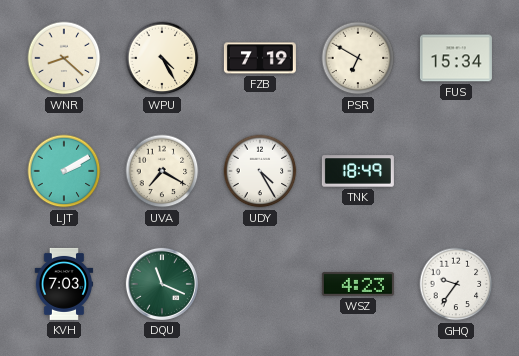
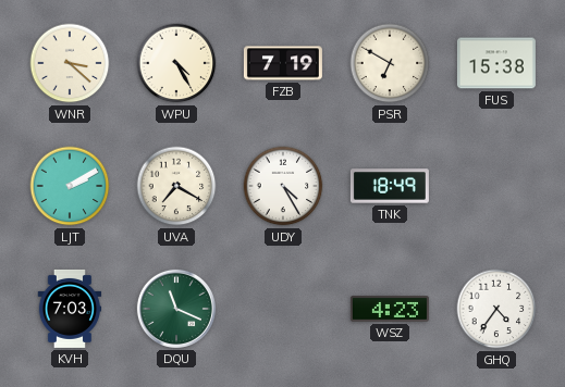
WNR: 8:22 -> 3:22 (70, 63)
FUS: 15:34 -> 15:38 (496, 63)
GHQ: 9:36 -> 4:36 (496, 309)
